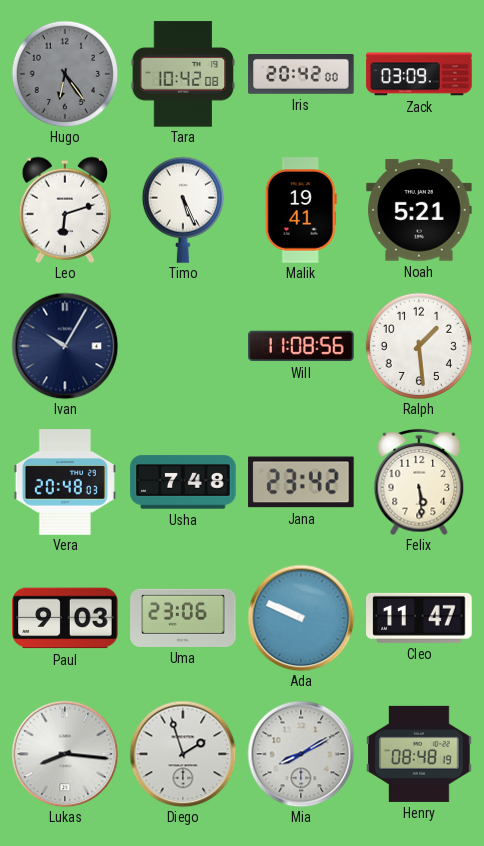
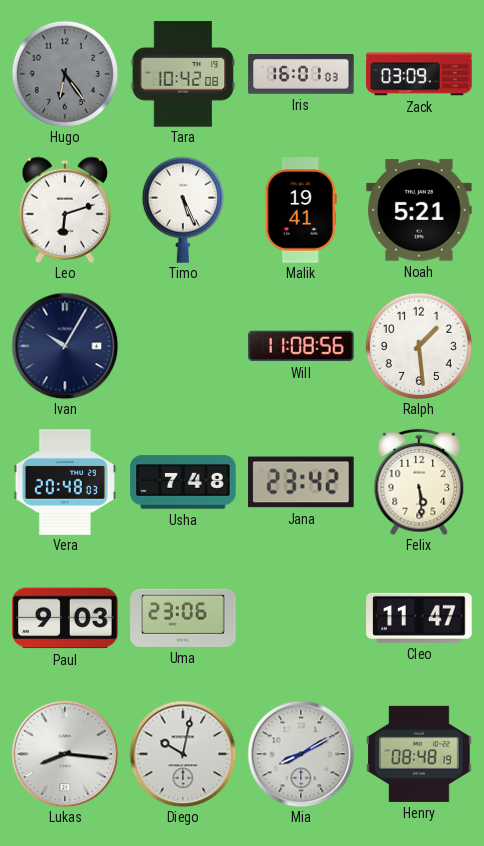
Iris: 20:42 -> 16:01 (301, 75)
Ada: 9:49 -> none (301, 618)
Diego: 1:57 -> 10:02 (183, 754)
